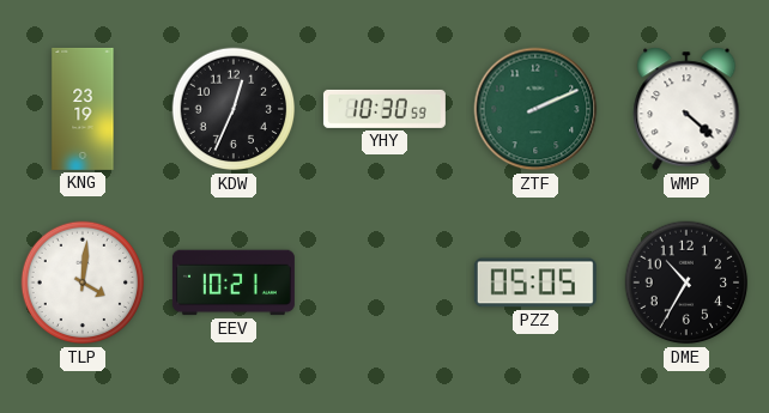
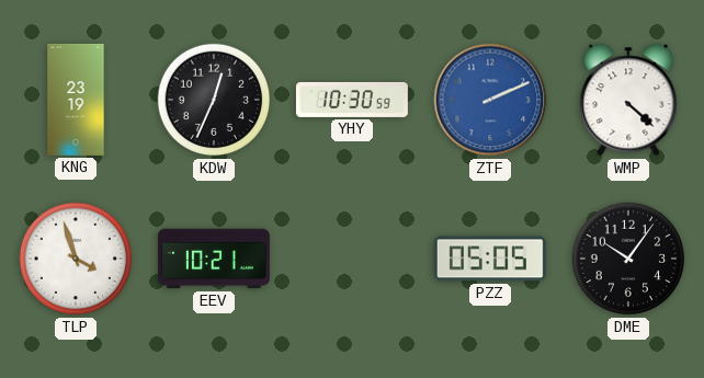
ZTF dial: green -> blue (490, 100)
TLP: 4:01 -> 3:57 (76, 259)
DME: 10:35 -> 10:06 (628, 259)
